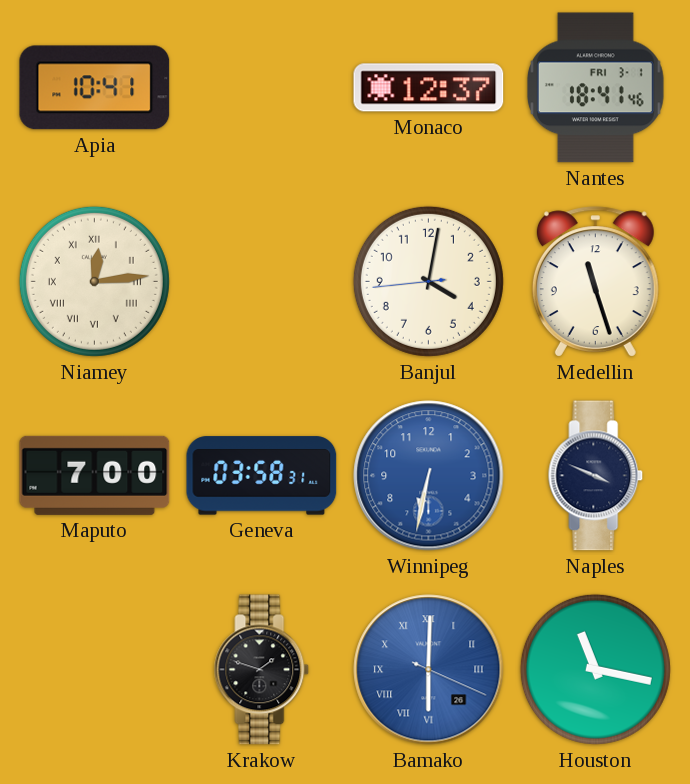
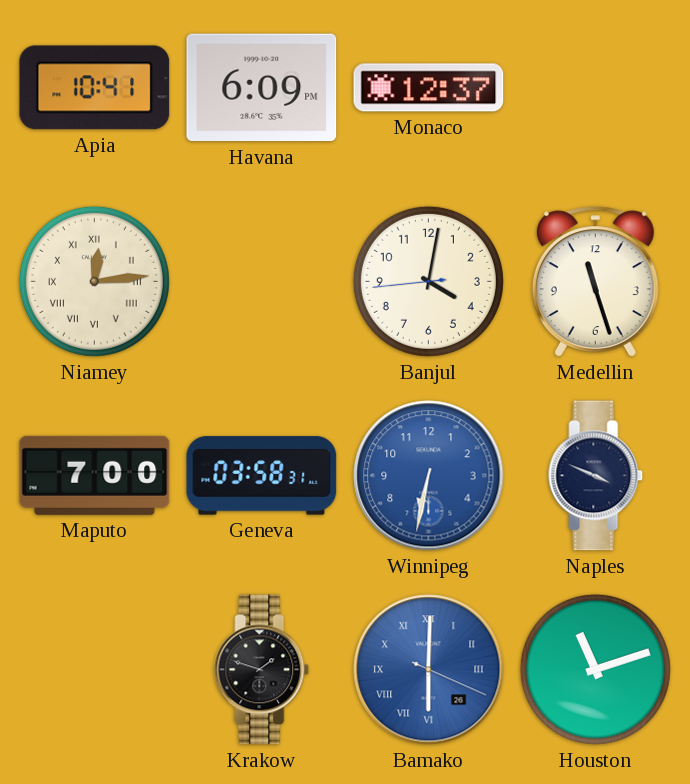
Havana: none -> 6:09 (262, 88)
Nantes: 18:41 -> none (595, 88)
Houston: 11:17 -> 11:12 (595, 669)
